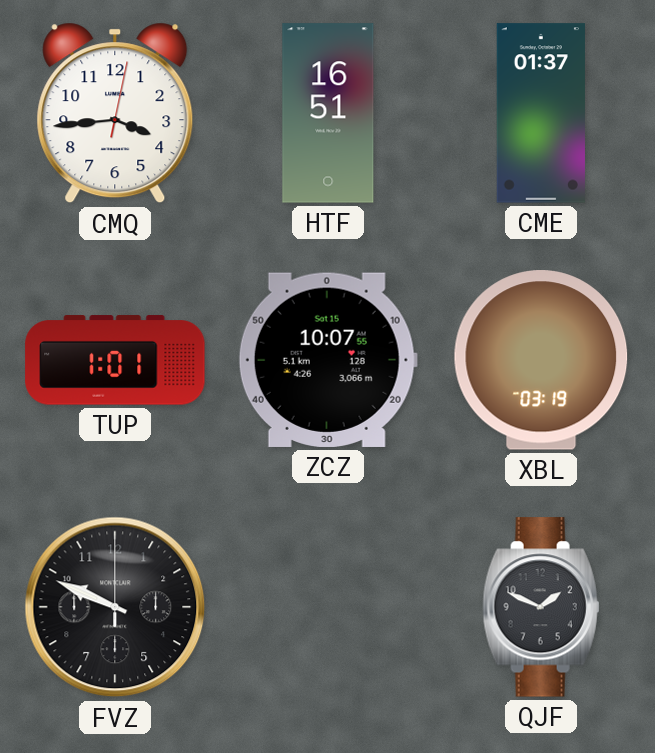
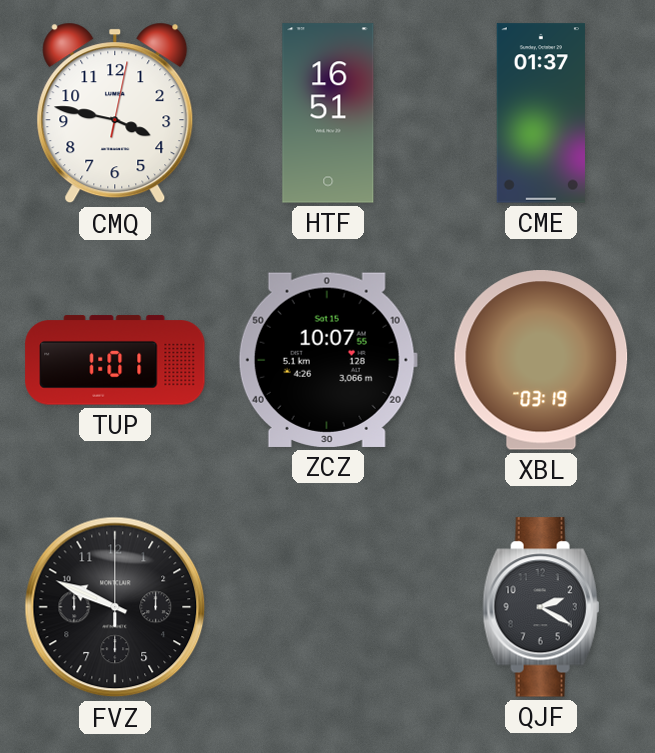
CMQ: 3:44 -> 3:47 (115, 113)
QJF: 1:49 -> 2:20 (541, 607)
